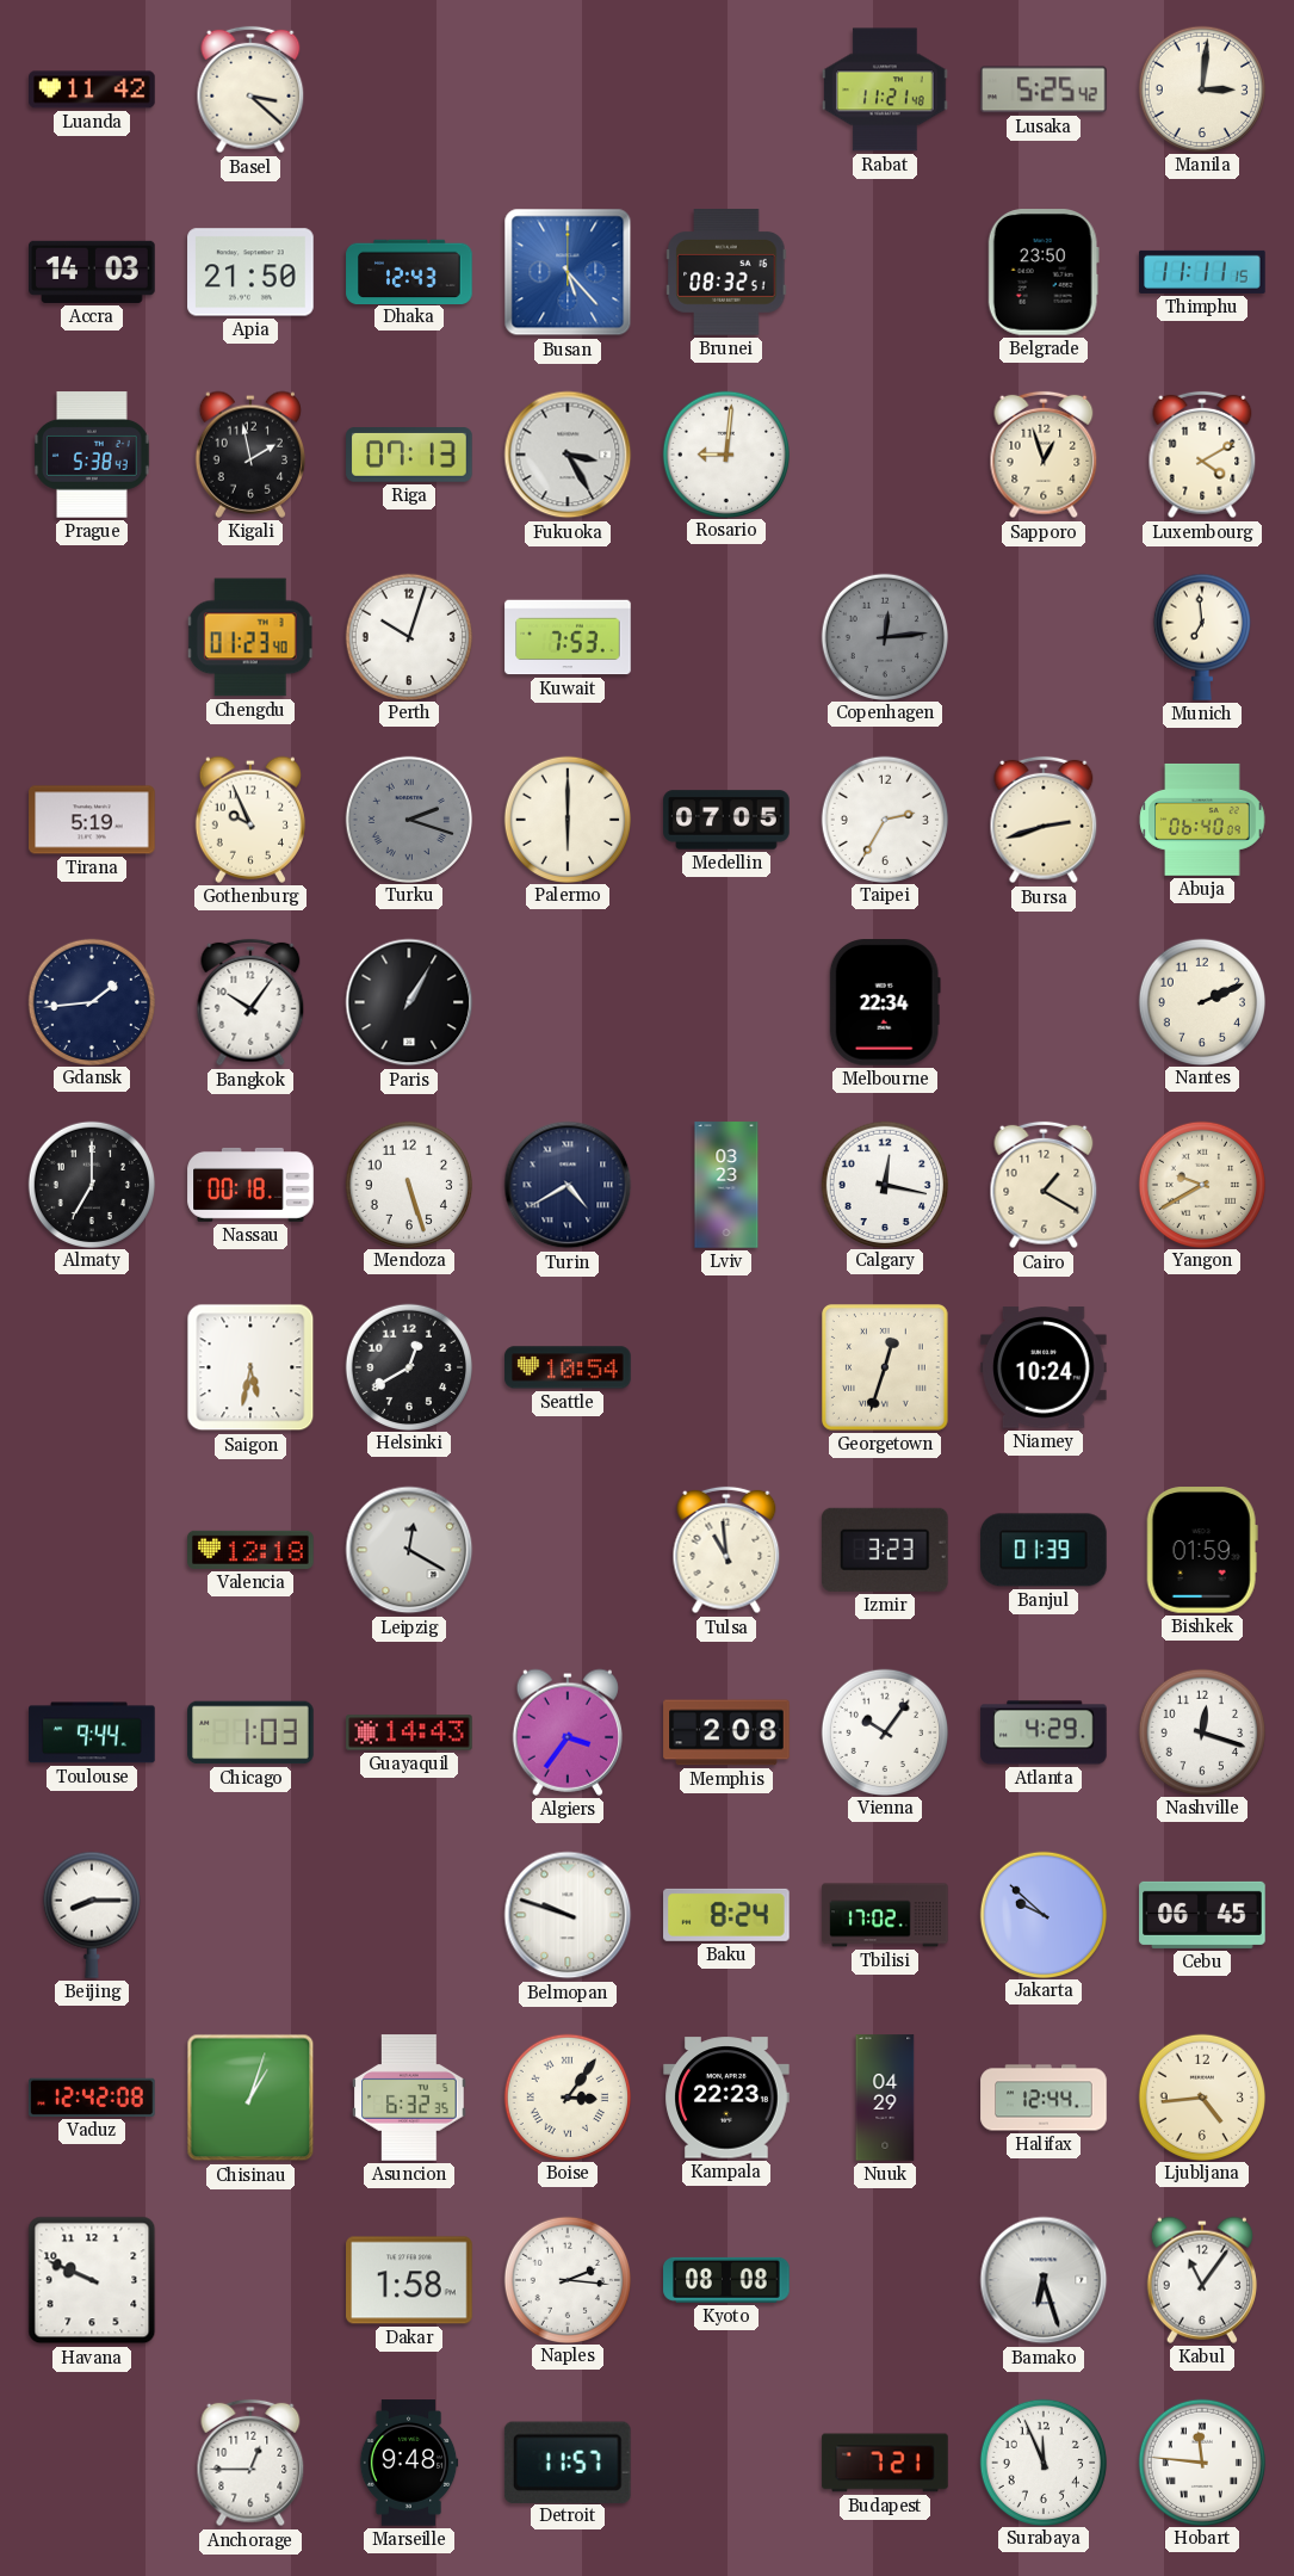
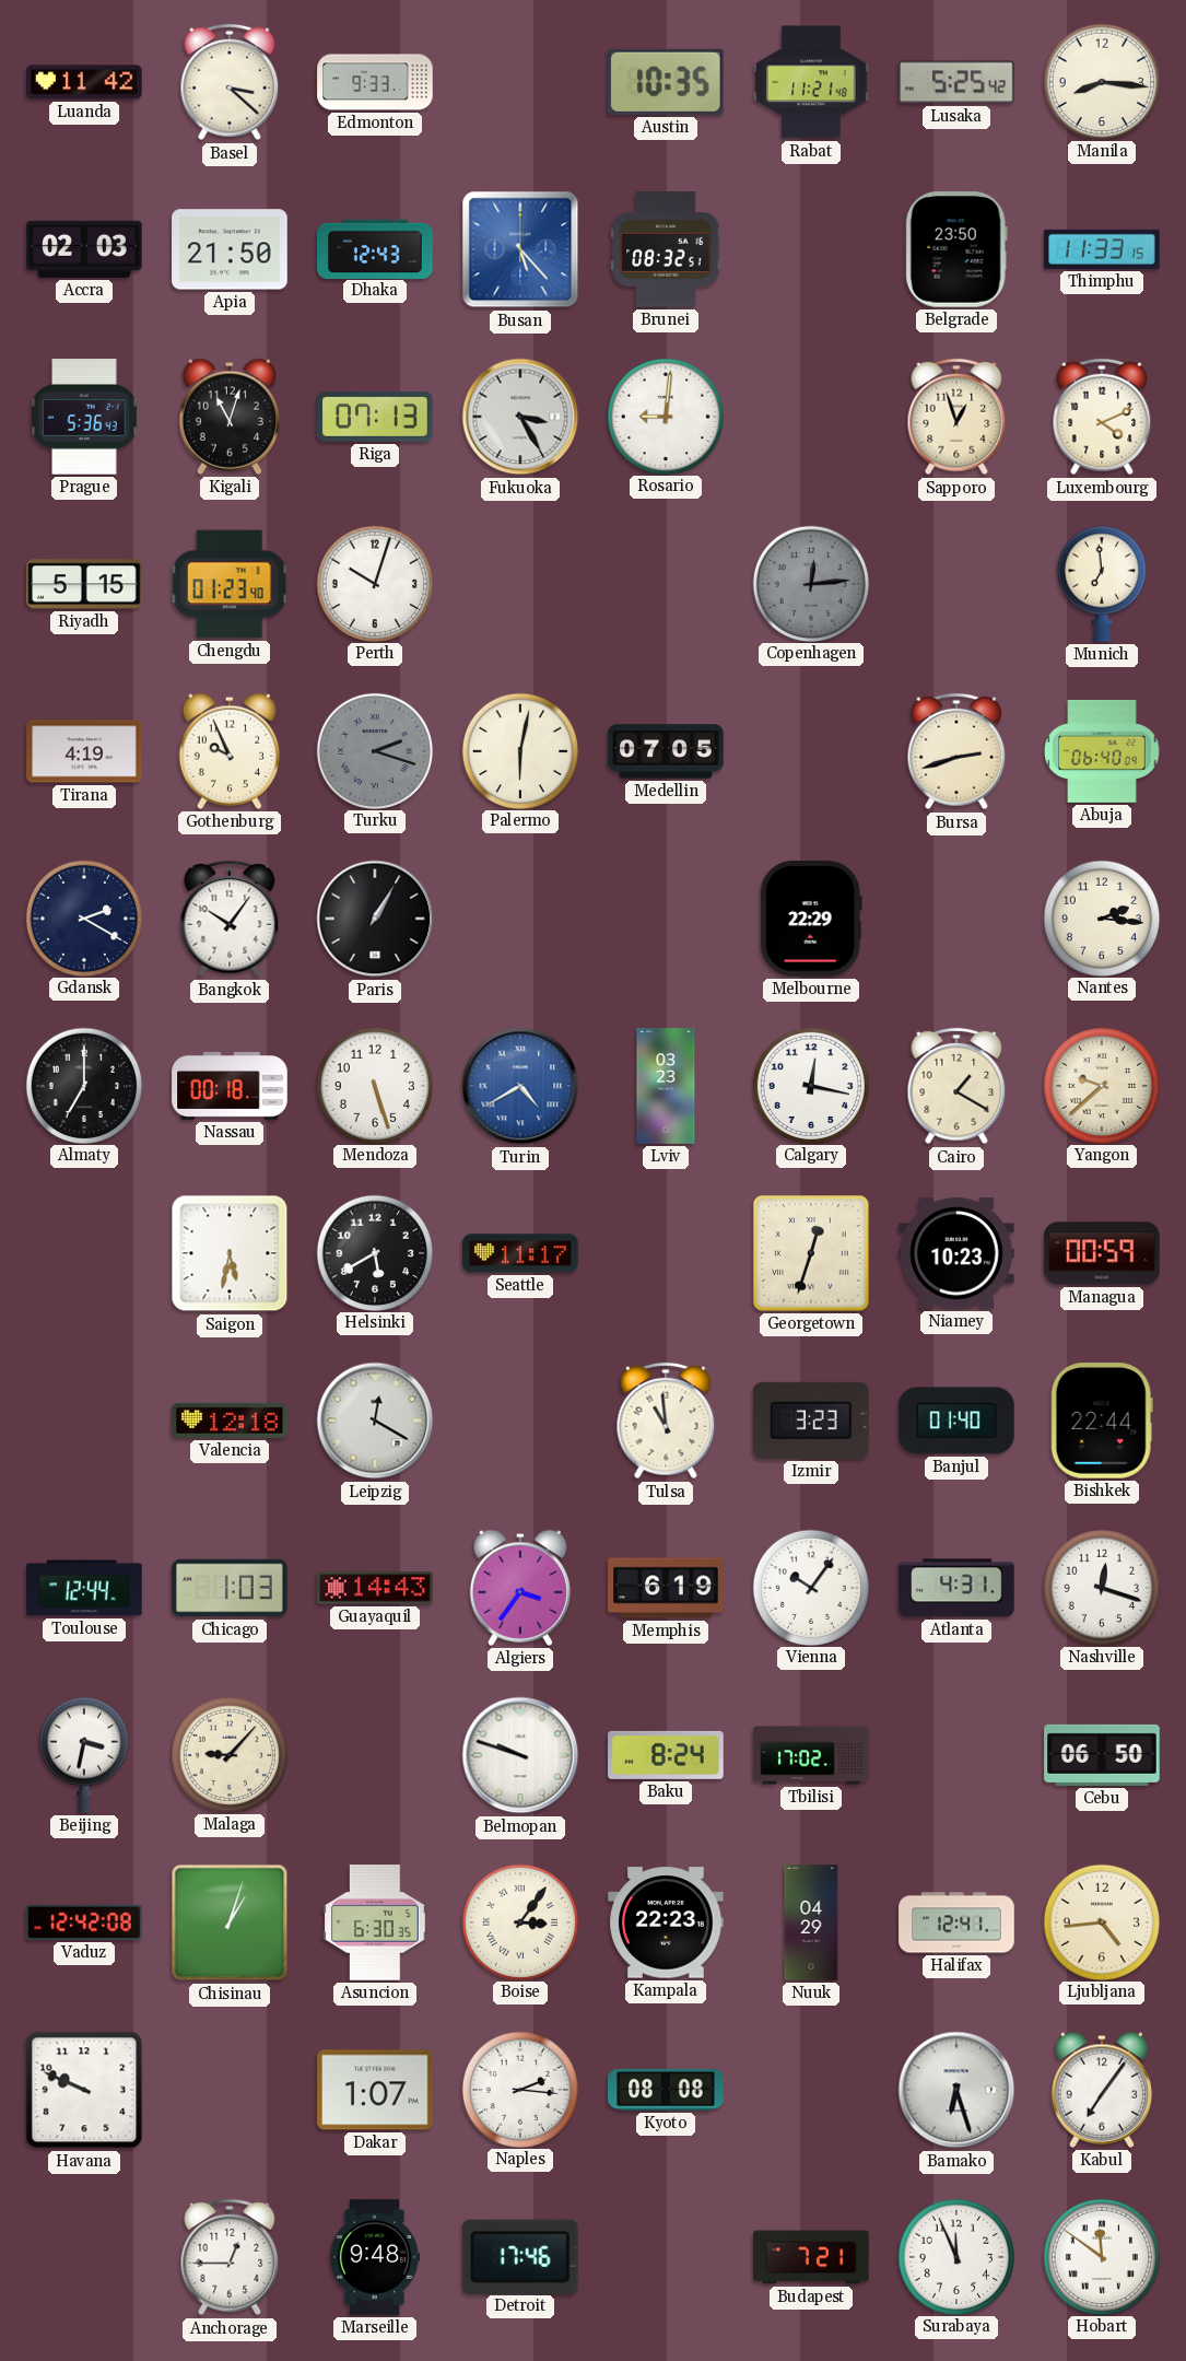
Edmonton: none -> 9:33 (375, 82)
Austin: none -> 10:35 (666, 82)
Manila: 3:01 -> 8:16 (1101, 81)
Accra: 14:03 -> 02:03 (84, 249)
Thimphu: 11:11 -> 11:33 (1102, 249)
Prague: 5:38 -> 5:36 (84, 417)
Kigali: 1:58 -> 11:03 (228, 417)
Luxembourg: 4:10 -> 4:11 (1102, 417)
Riyadh: none -> 5:15 (84, 584)
Kuwait: 7:53 -> none (568, 637)
Tirana: 5:19 -> 4:19 (84, 751)
Palermo: 6:00 -> 6:02 (519, 750)
Taipei: 2:35 -> none (884, 818)
Gdansk: 1:44 -> 2:20 (83, 917)
Melbourne: 22:34 -> 22:29 (811, 919)
Nantes: 2:11 -> 2:16 (1101, 917)
Turin dial: navy -> blue (520, 1086)
Yangon: 9:40 -> 9:38 (1101, 1085)
Helsinki: 12:40 -> 5:40 (374, 1252)
Seattle: 10:54 -> 11:17 (520, 1253)
Niamey: 10:24 -> 10:23 (956, 1253)
Managua: none -> 00:59 (1102, 1253)
Banjul: 01:39 -> 01:40 (956, 1421)
Bishkek: 01:59 -> 22:44 (1102, 1421)
Toulouse: 9:44 -> 12:44 (84, 1588)
Memphis: 2:08 -> 6:19 (666, 1588)
Atlanta: 4:29 -> 4:31 (956, 1588)
Beijing: 8:15 -> 3:32 (84, 1755)
Malaga: none -> 9:07 (228, 1754)
Jakarta: 9:52 -> none (1042, 1914)
Cebu: 06:45 -> 06:50 (1102, 1755)
Asuncion: 6:32 -> 6:30 (375, 1922)
Halifax: 12:44 -> 12:41 (956, 1922)
Dakar: 1:58 -> 1:07 (375, 2090)
Kabul: 11:06 -> 7:06 (1101, 2090)
Detroit: 11:57 -> 17:46 (520, 2256)
Hobart: 11:46 -> 11:51 (1101, 2256)
